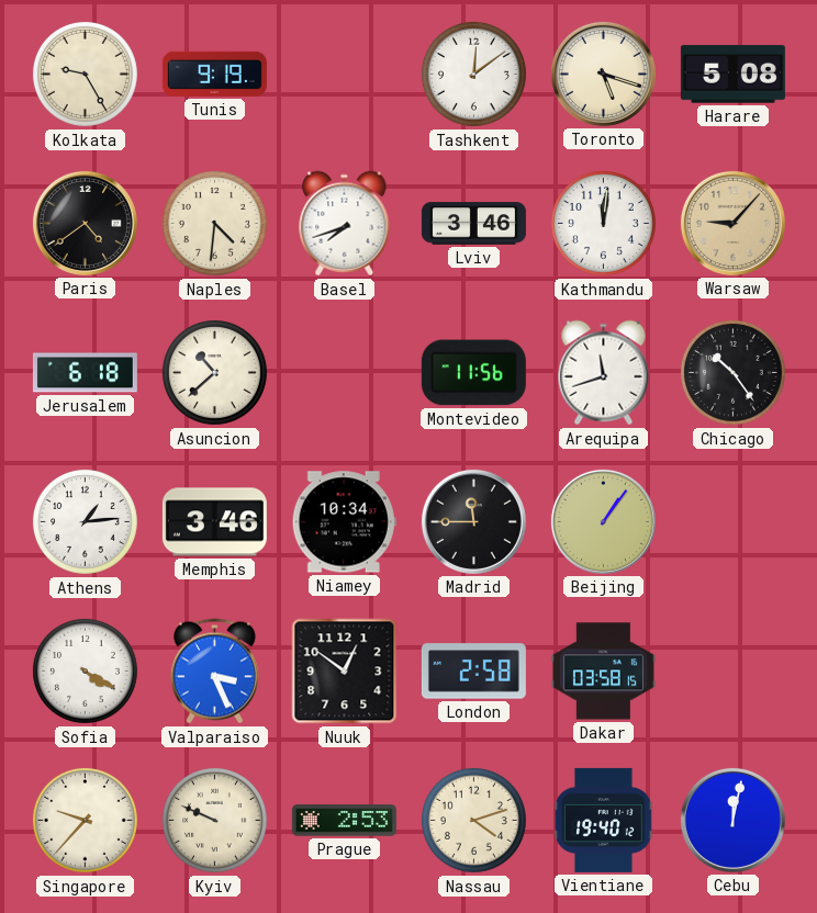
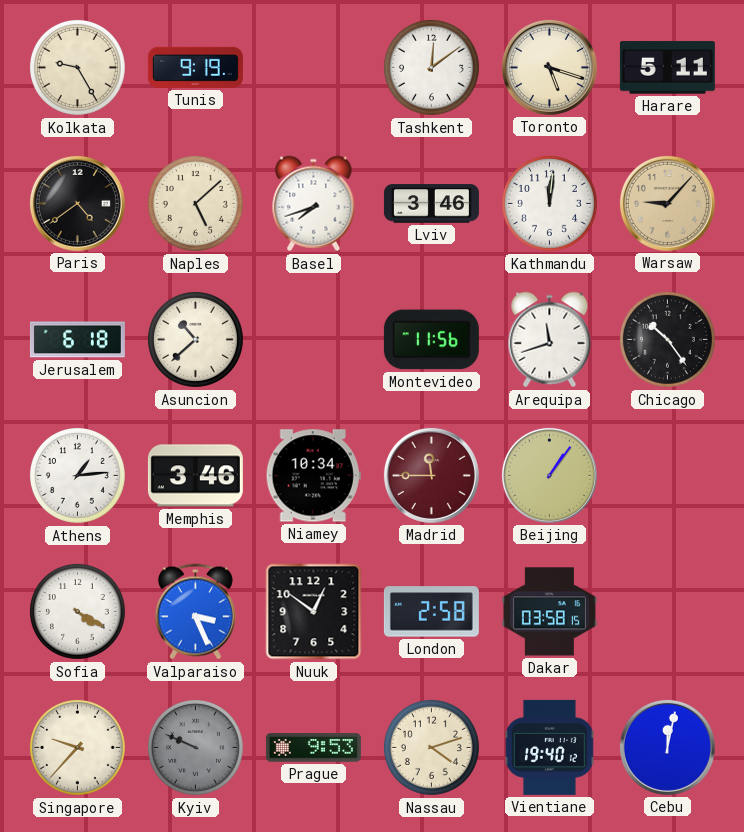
Harare: 5:08 -> 5:11 (667, 68)
Naples: 4:31 -> 5:08 (195, 203)
Madrid dial: black -> burgundy (431, 475)
Kyiv dial: cream -> grey (195, 747)
Prague: 2:53 -> 9:53 (313, 748)
